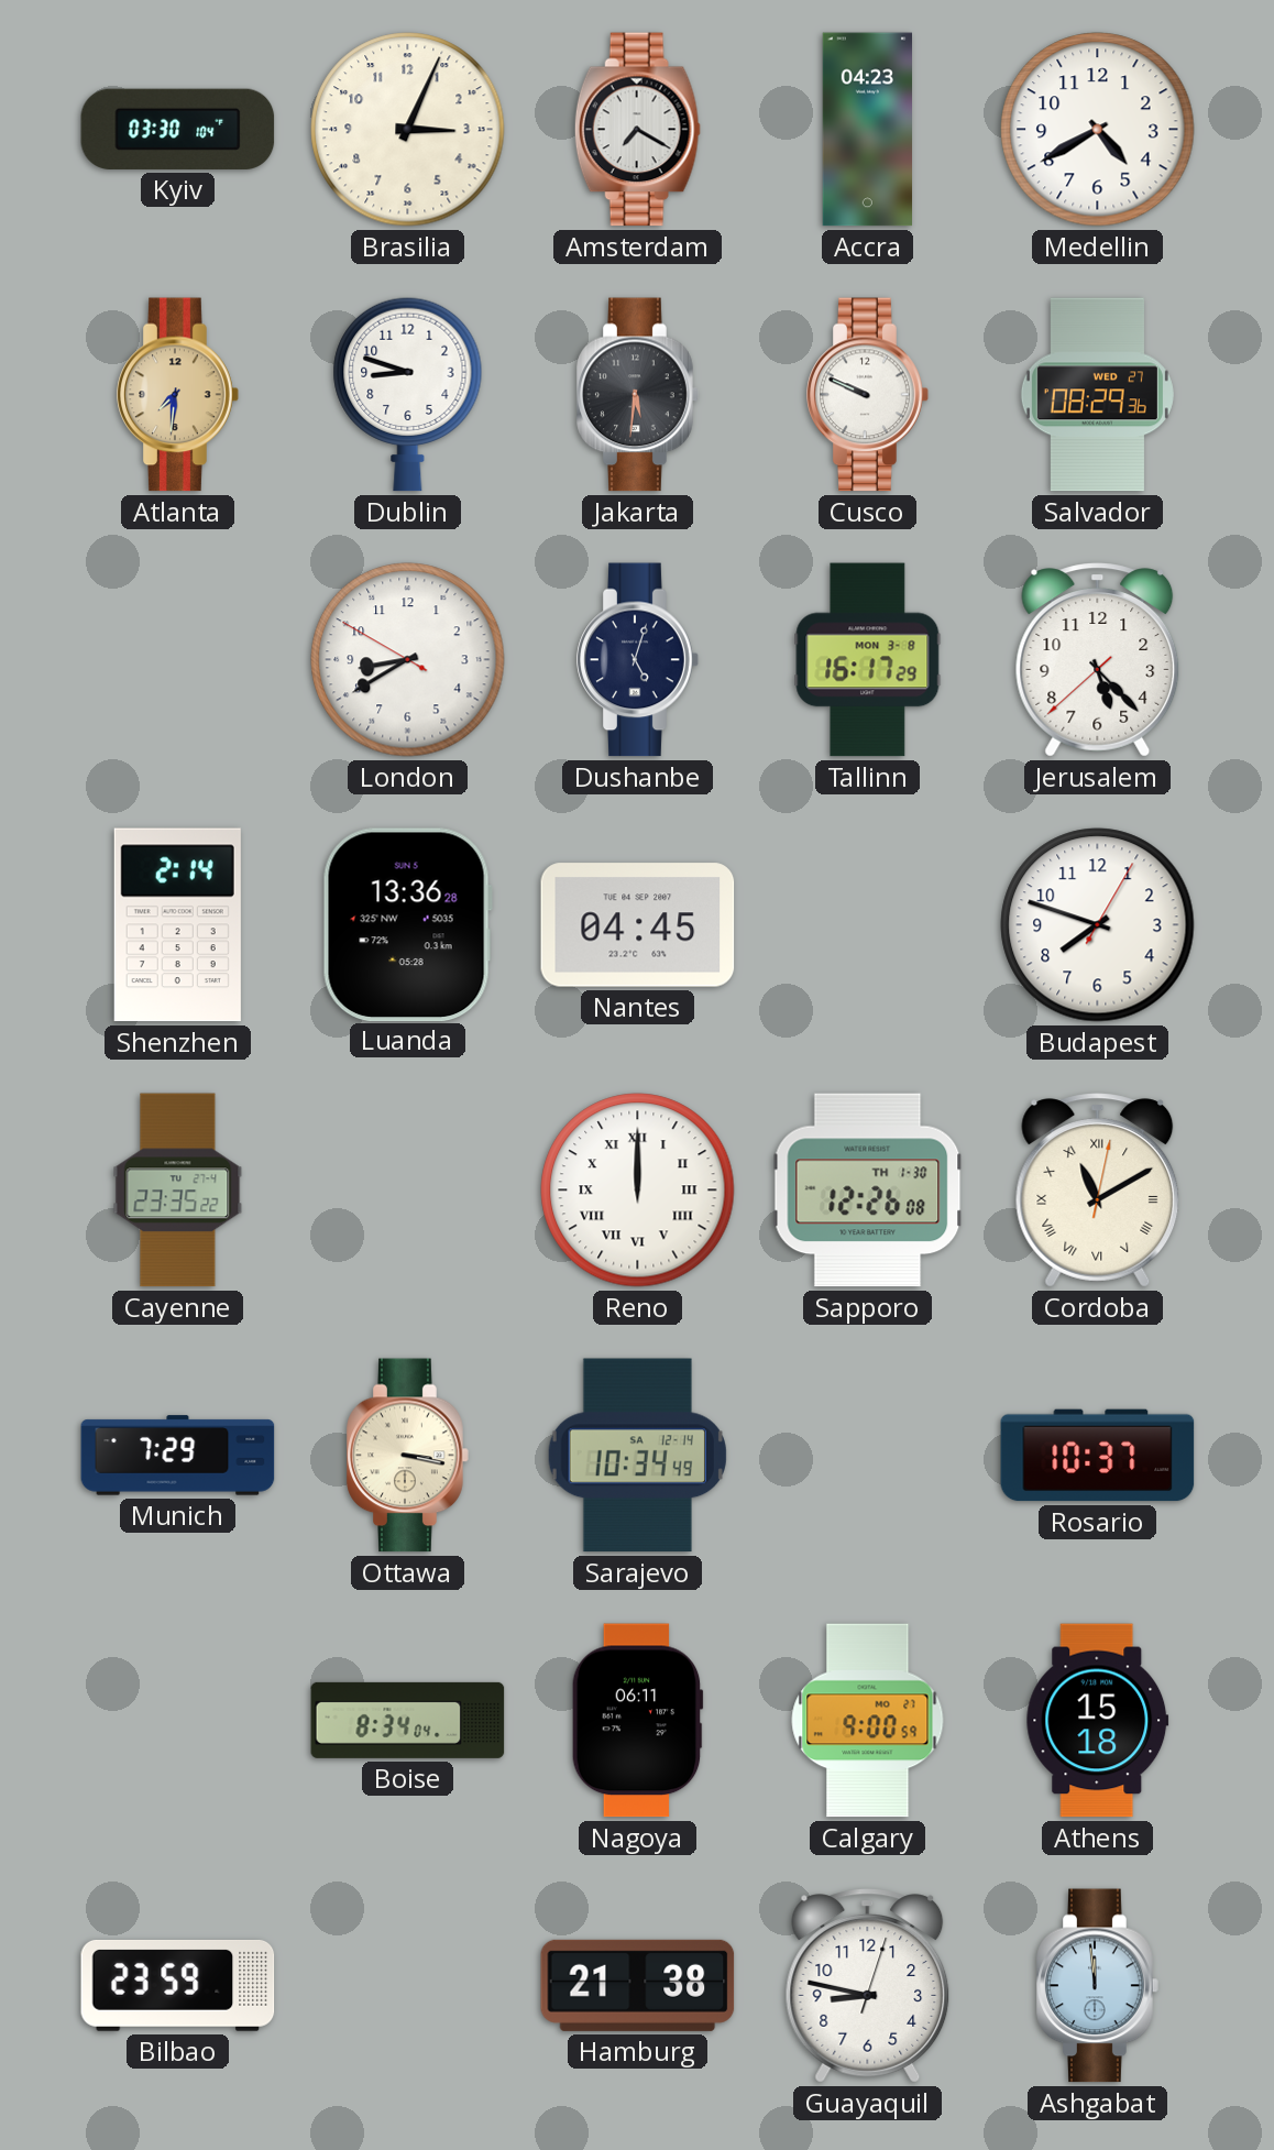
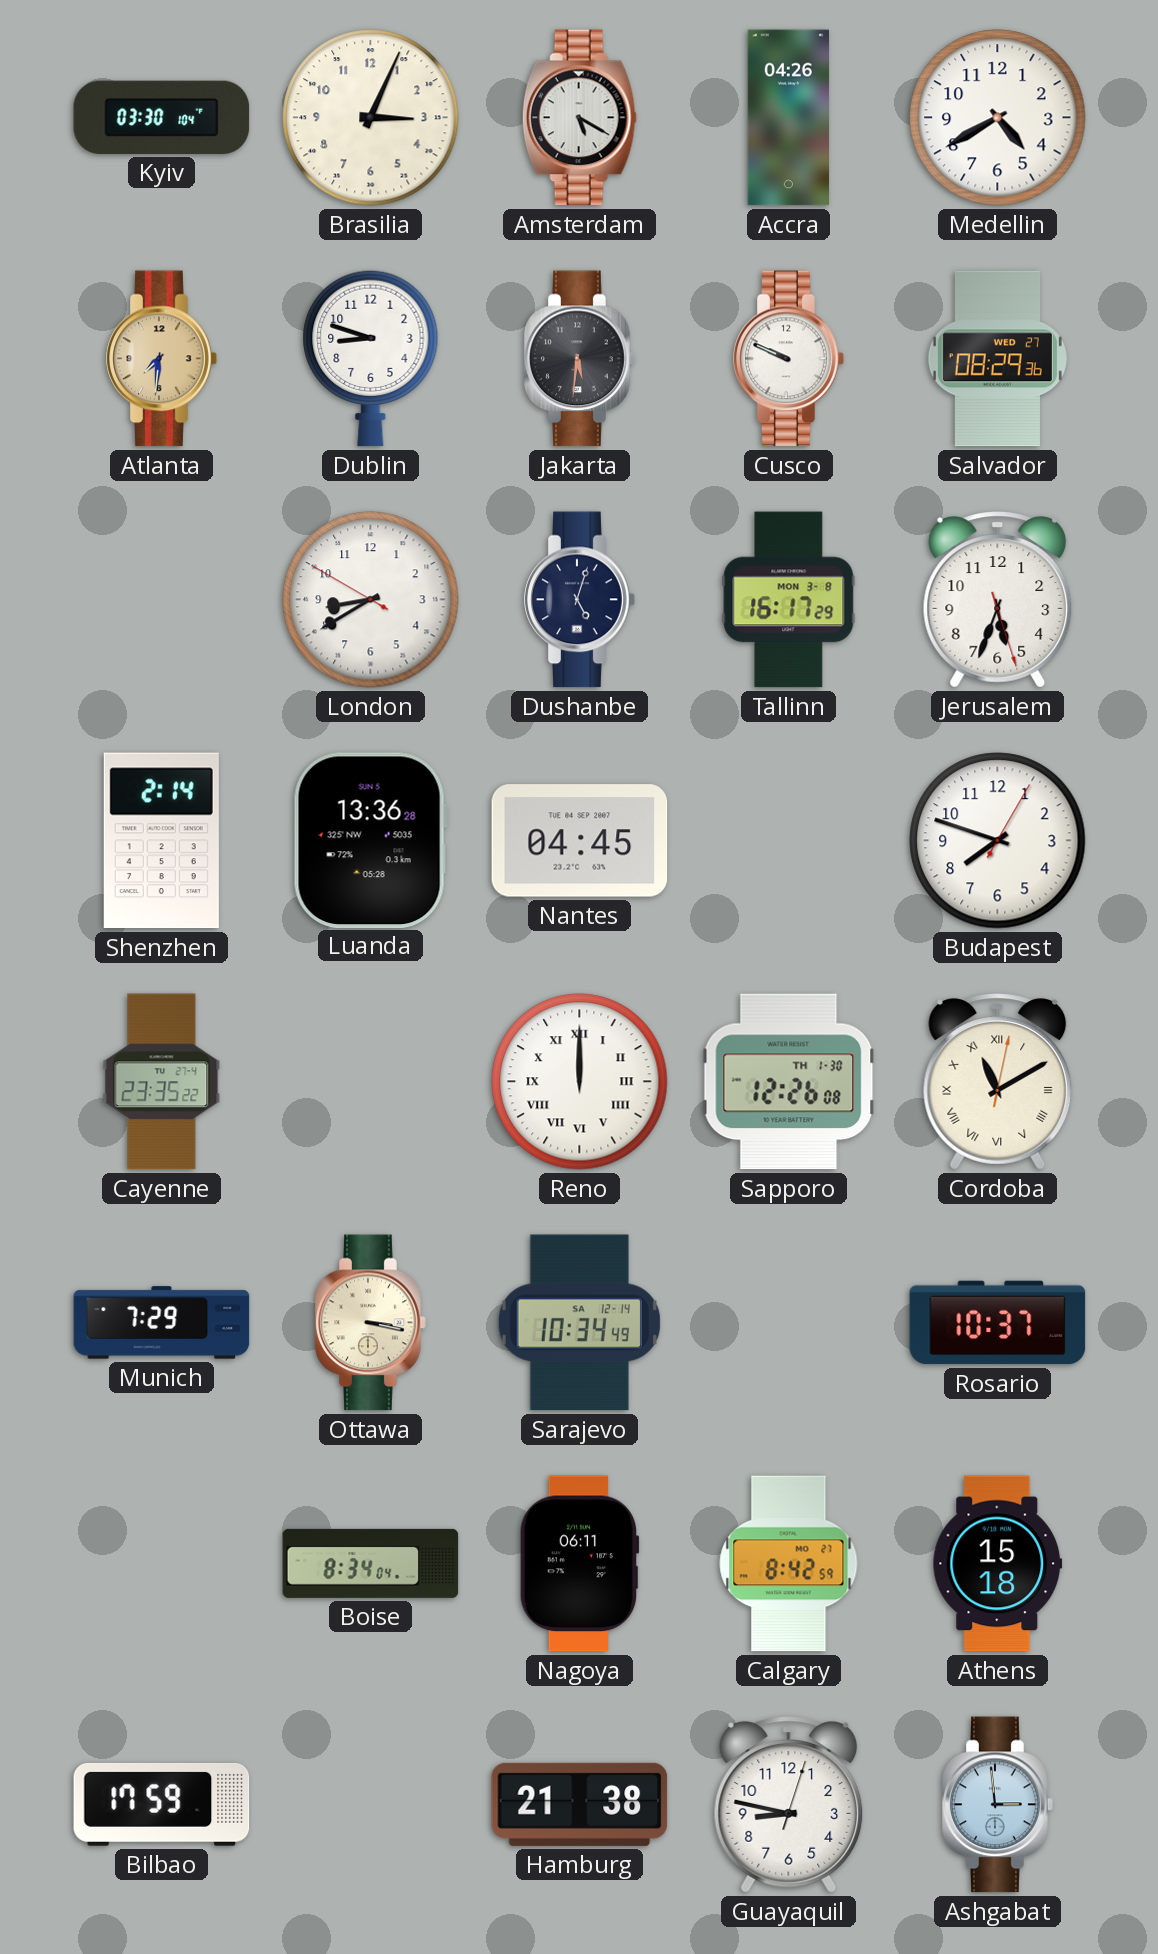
Amsterdam: 7:20 -> 5:20 (579, 118)
Accra: 04:23 -> 04:26 (788, 118)
Jerusalem: 5:22 -> 5:33 (998, 600)
Calgary: 9:00 -> 8:42 (789, 1564)
Bilbao: 23:59 -> 17:59 (162, 1805)
Ashgabat: 11:59 -> 2:59 (998, 1805)
